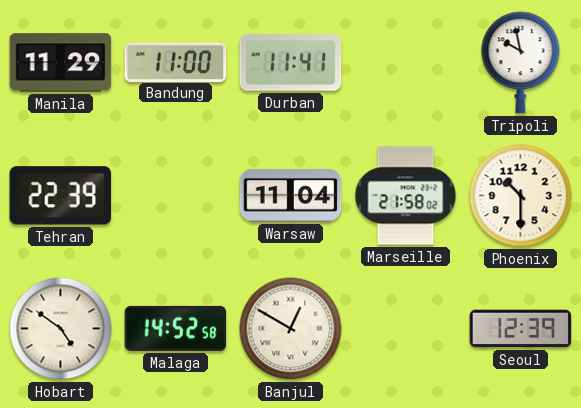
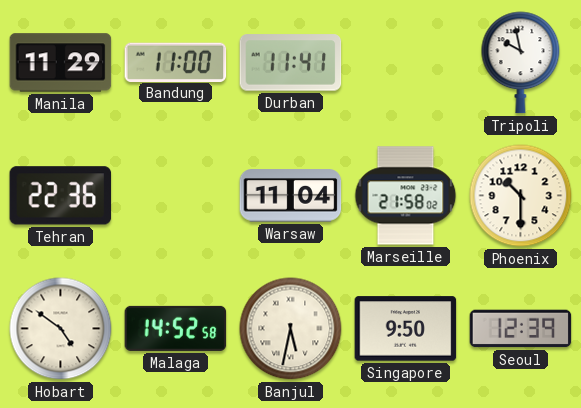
Tehran: 22:39 -> 22:36 (61, 196)
Banjul: 12:50 -> 5:32 (291, 329)
Singapore: none -> 9:50 (406, 329)
